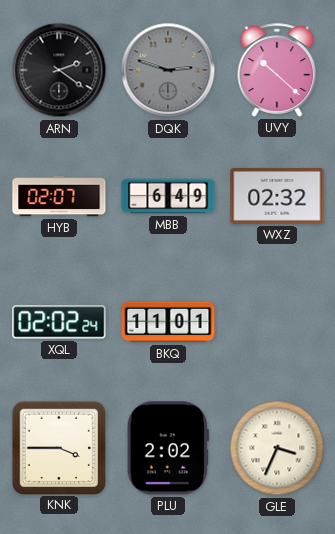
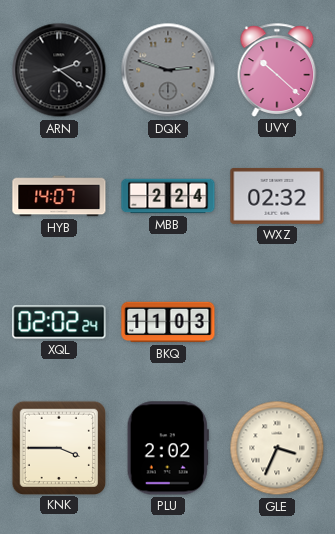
HYB: 02:07 -> 14:07 (59, 196)
MBB: 6:49 -> 2:24 (168, 196)
BKQ: 11:01 -> 11:03 (168, 322)
